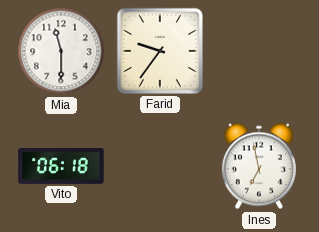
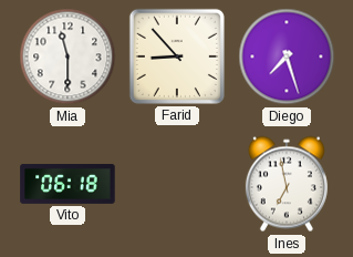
Farid: 9:36 -> 8:53 (177, 56)
Diego: none -> 7:27 (287, 56)
